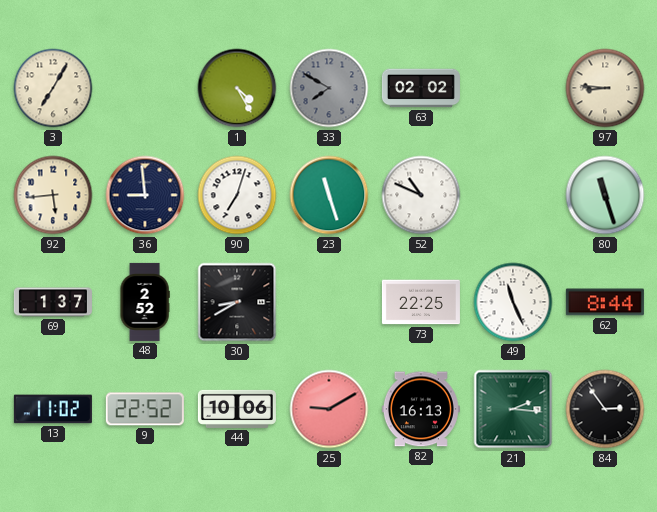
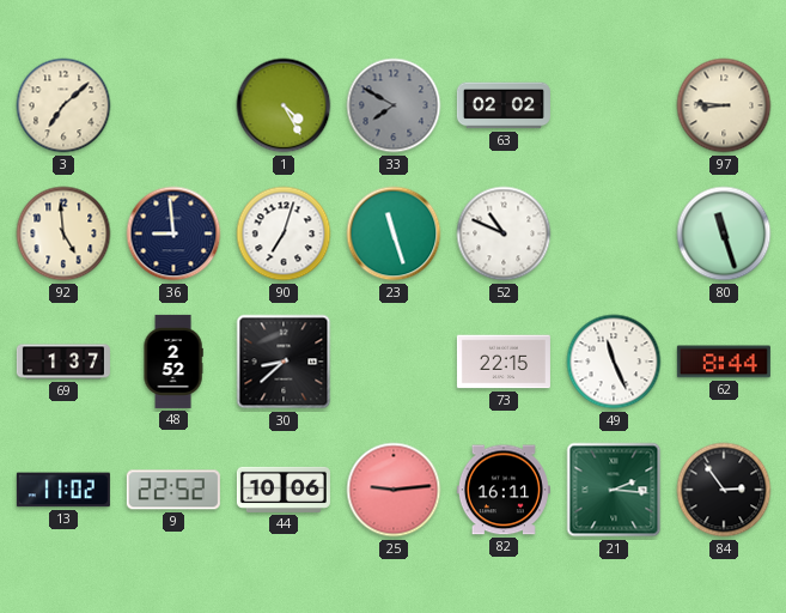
3: 7:05 -> 7:08 (63, 105)
92: 5:44 -> 4:59 (63, 233)
30: 8:40 -> 8:38 (284, 362)
73: 22:25 -> 22:15 (504, 362)
25: 9:10 -> 9:14 (394, 490)
82: 16:13 -> 16:11 (504, 490)
